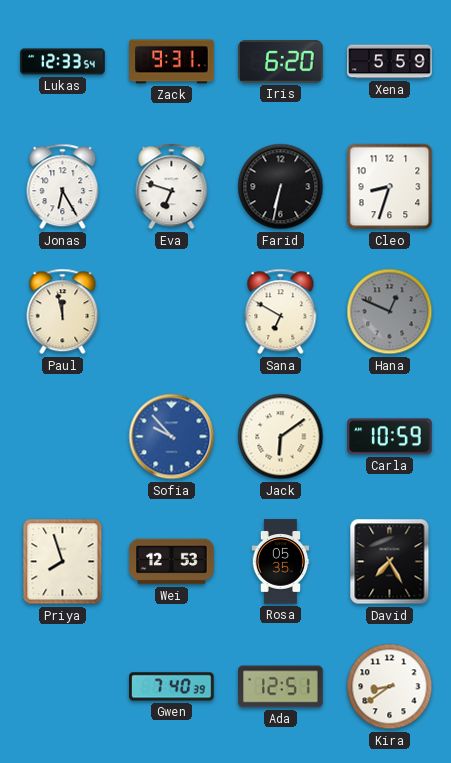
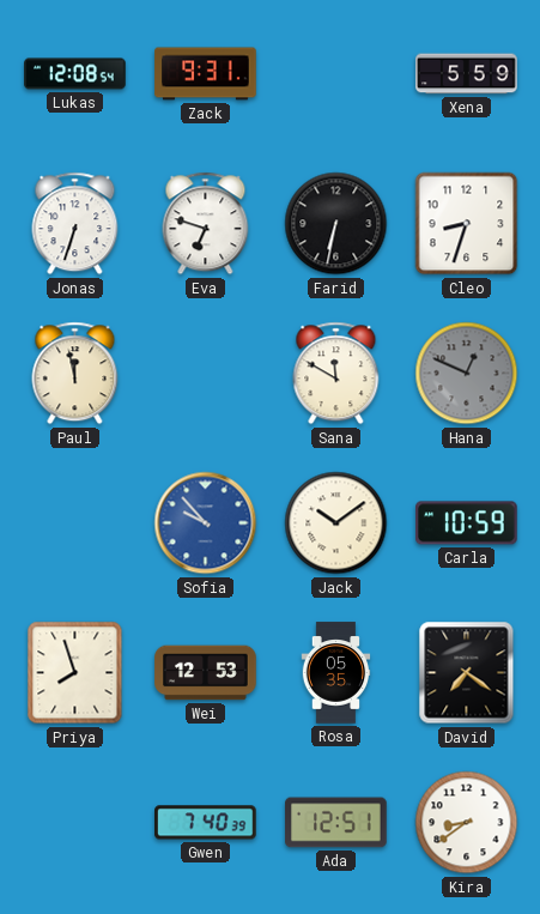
Lukas: 12:33 -> 12:08 (75, 74)
Iris: 6:20 -> none (281, 62)
Jonas: 6:25 -> 6:33 (75, 224)
Sana: 6:50 -> 11:50 (336, 374)
Jack: 6:09 -> 10:09 (336, 523)
David: 7:25 -> 7:21 (467, 673)
